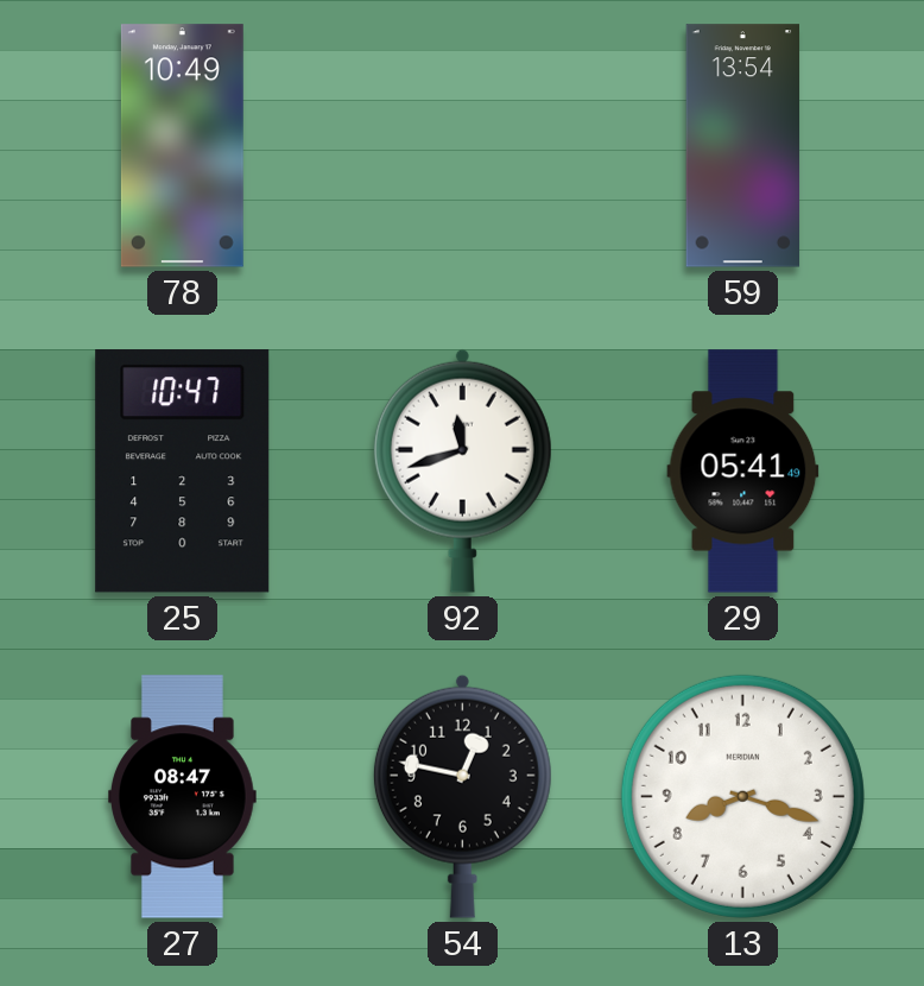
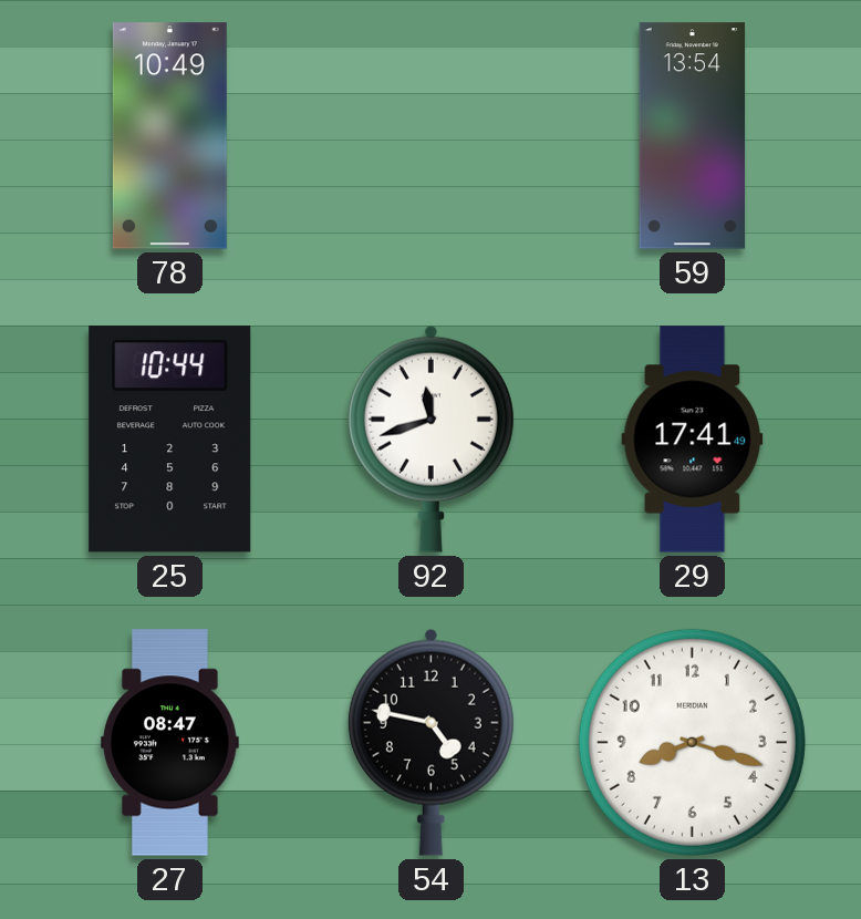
25: 10:47 -> 10:44 (170, 440)
29: 05:41 -> 17:41 (693, 440)
54: 12:47 -> 4:47 (430, 742)
